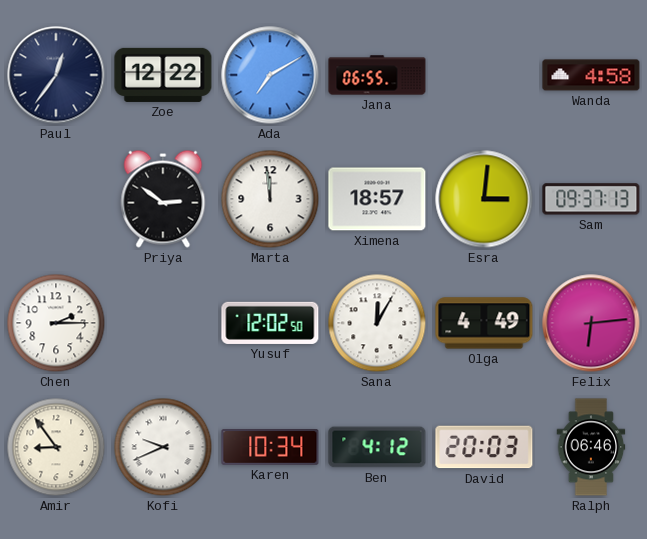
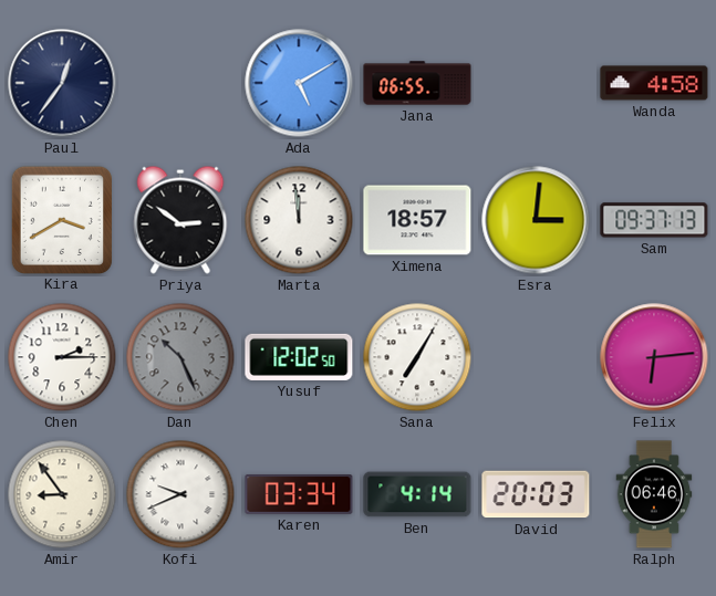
Zoe: 12:22 -> none (163, 75)
Ada: 7:10 -> 5:10 (299, 83)
Kira: none -> 3:40 (62, 219)
Dan: none -> 10:26 (180, 357)
Sana: 12:05 -> 7:05 (417, 357)
Olga: 4:49 -> none (484, 323)
Karen: 10:34 -> 03:34 (299, 495)
Ben: 4:12 -> 4:14 (417, 494)
